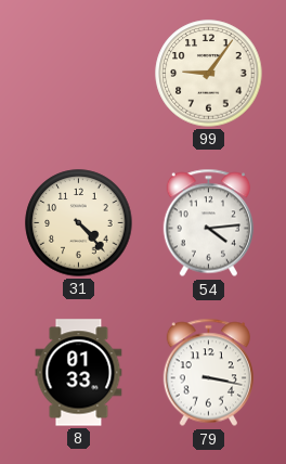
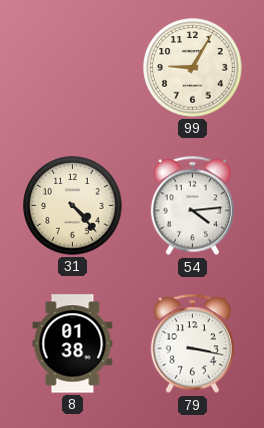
99: 9:06 -> 9:05 (193, 68)
8: 01:33 -> 01:38 (73, 344)
